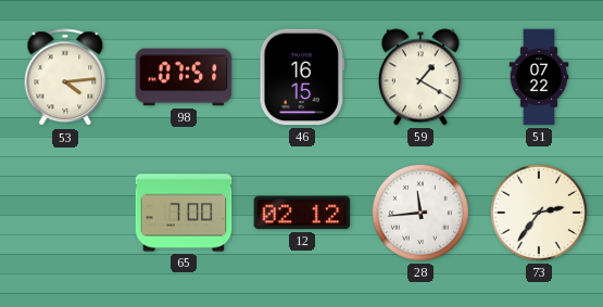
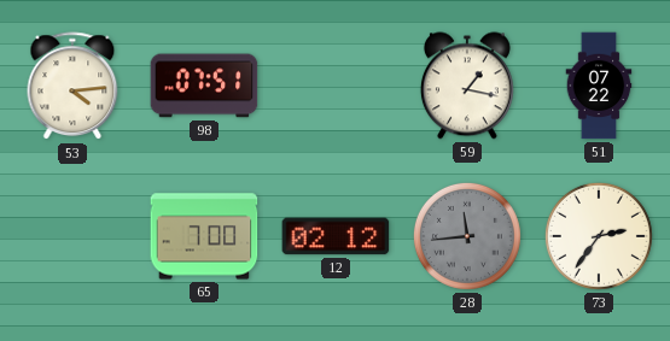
46: 16:15 -> none (301, 77)
59: 1:20 -> 1:17 (467, 86)
28 dial: white -> grey (467, 236)
